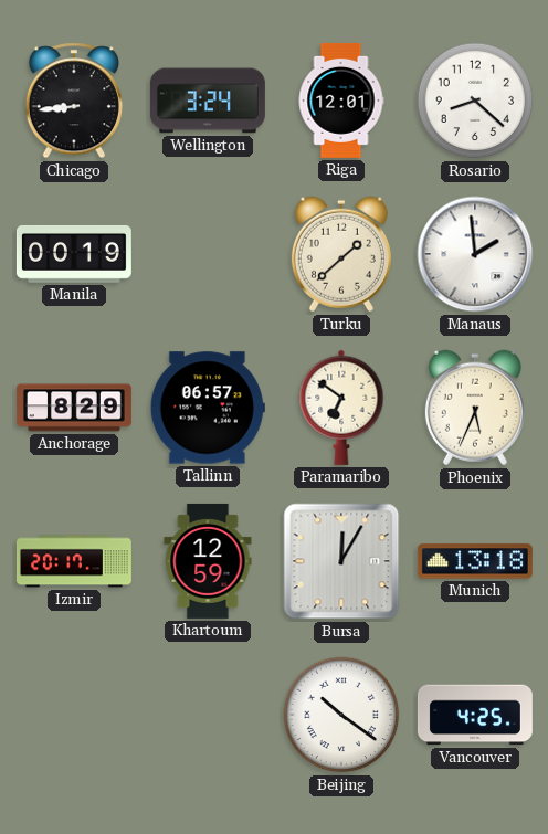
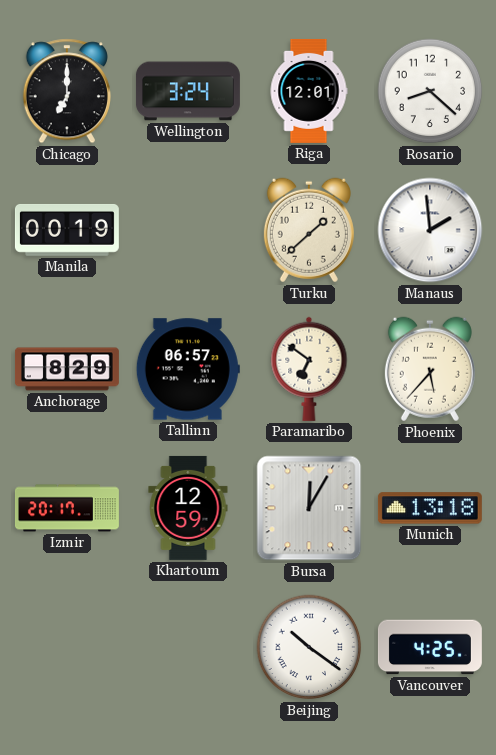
Chicago: 8:44 -> 7:00 (67, 91)
Phoenix: 5:34 -> 5:37 (430, 369)
